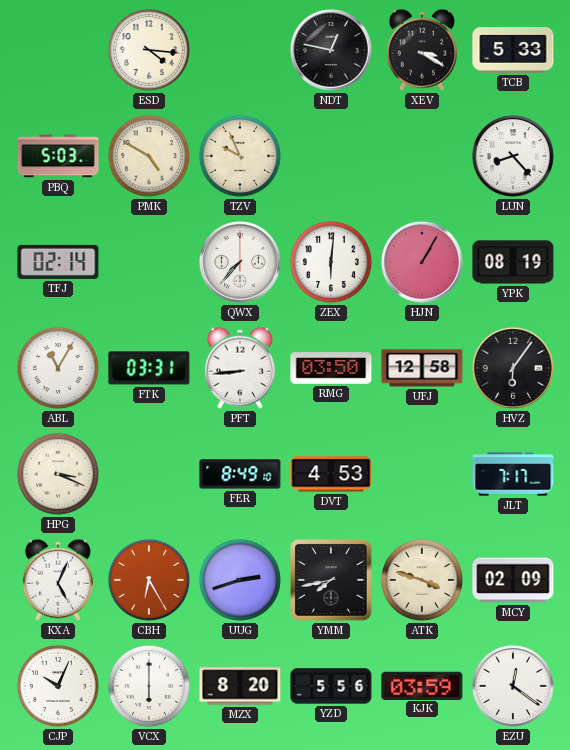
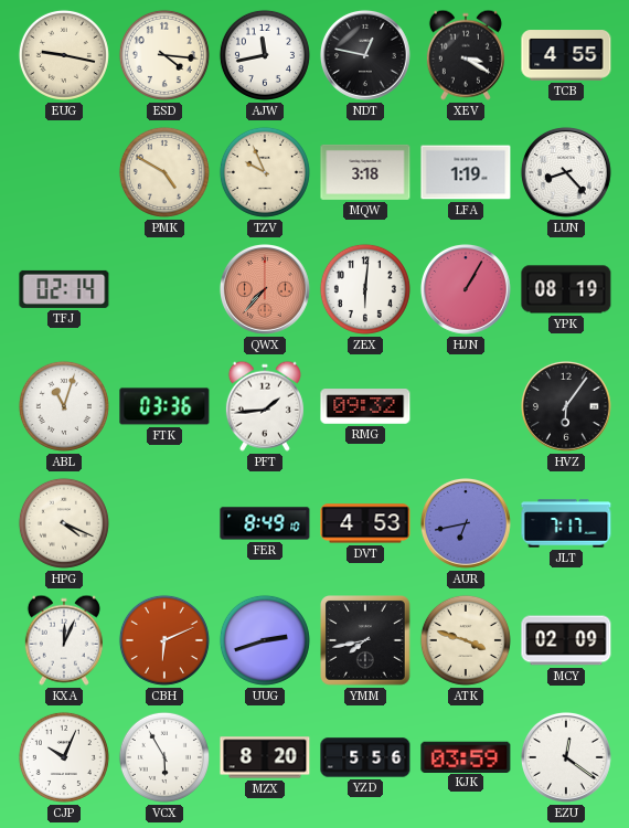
EUG: none -> 9:17 (64, 55)
AJW: none -> 11:43 (265, 55)
TCB: 5:33 -> 4:55 (566, 55)
PBQ: 5:03 -> none (58, 156)
MQW: none -> 3:18 (365, 172)
LFA: none -> 1:19 (466, 172)
QWX dial: white -> salmon (265, 289)
ABL: 11:05 -> 11:03 (64, 406)
FTK: 03:31 -> 03:36 (164, 406)
PFT: 8:44 -> 1:44 (265, 406)
RMG: 03:50 -> 09:32 (365, 406)
UFJ: 12:58 -> none (422, 368)
HPG: 3:19 -> 4:19 (64, 523)
AUR: none -> 6:43 (466, 523)
KXA: 5:04 -> 12:04 (64, 640)
CBH: 6:25 -> 6:11 (164, 640)
VCX: 6:00 -> 5:55 (164, 757)
